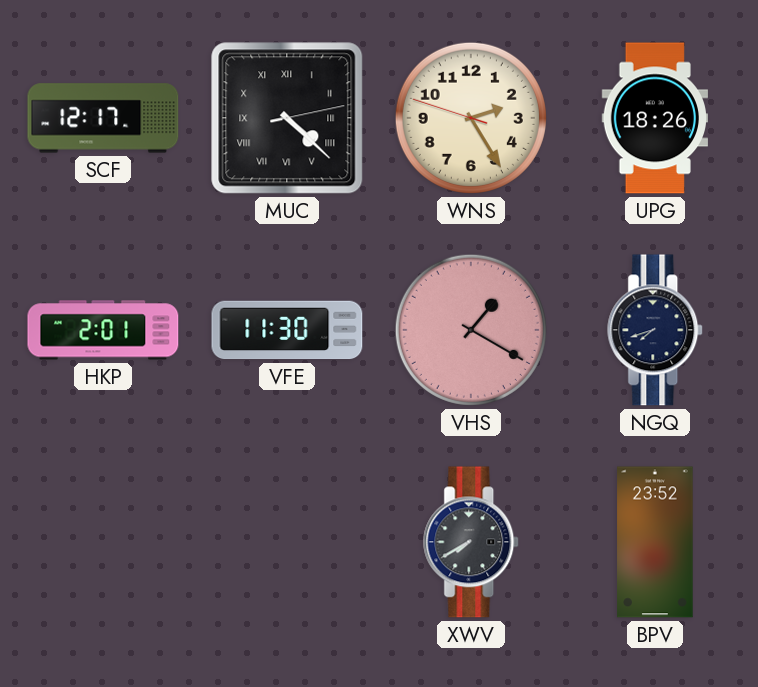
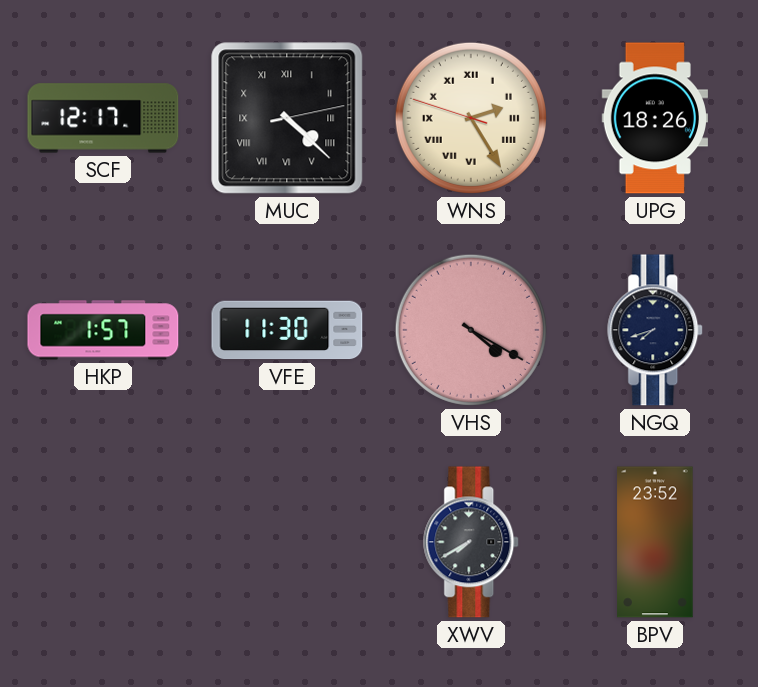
WNS numerals: Arabic -> Roman (471, 118)
HKP: 2:01 -> 1:57 (103, 330)
VHS: 1:20 -> 4:20 (471, 330)
